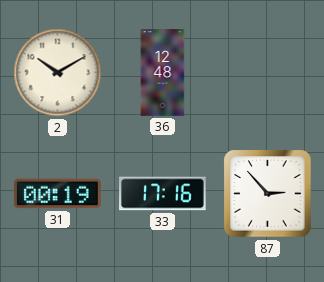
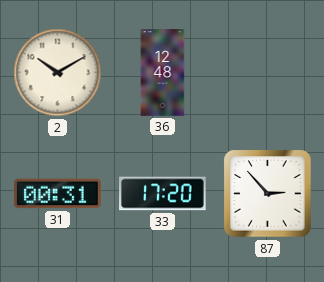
31: 00:19 -> 00:31 (57, 194)
33: 17:16 -> 17:20 (163, 194)
